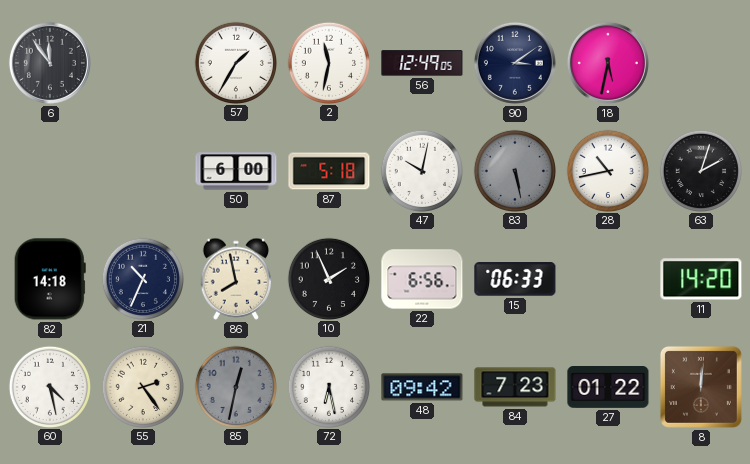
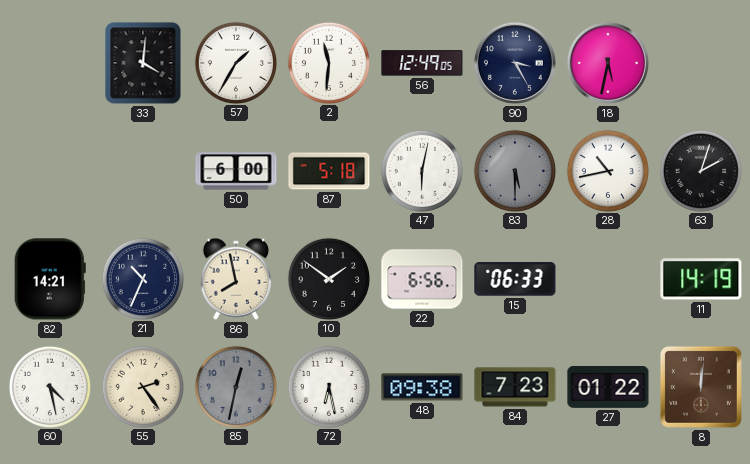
6: 11:54 -> none (50, 63)
33: none -> 4:01 (143, 63)
2: 11:32 -> 11:31 (328, 62)
90: 3:09 -> 3:25 (515, 63)
47: 10:02 -> 6:02 (421, 170)
83: 5:28 -> 5:30 (514, 170)
82: 14:18 -> 14:21 (50, 279)
10: 1:56 -> 1:51 (328, 278)
11: 14:20 -> 14:19 (701, 279)
48: 09:42 -> 09:38 (422, 387)
